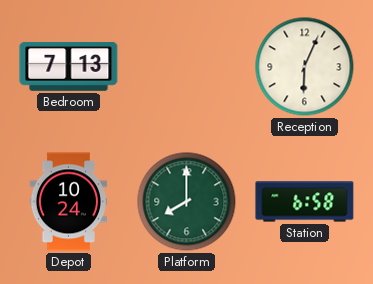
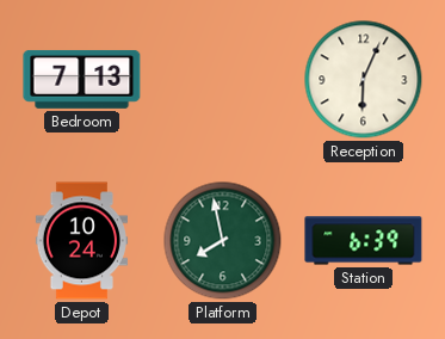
Platform: 8:00 -> 7:58 (223, 241)
Station: 6:58 -> 6:39 (364, 241)
